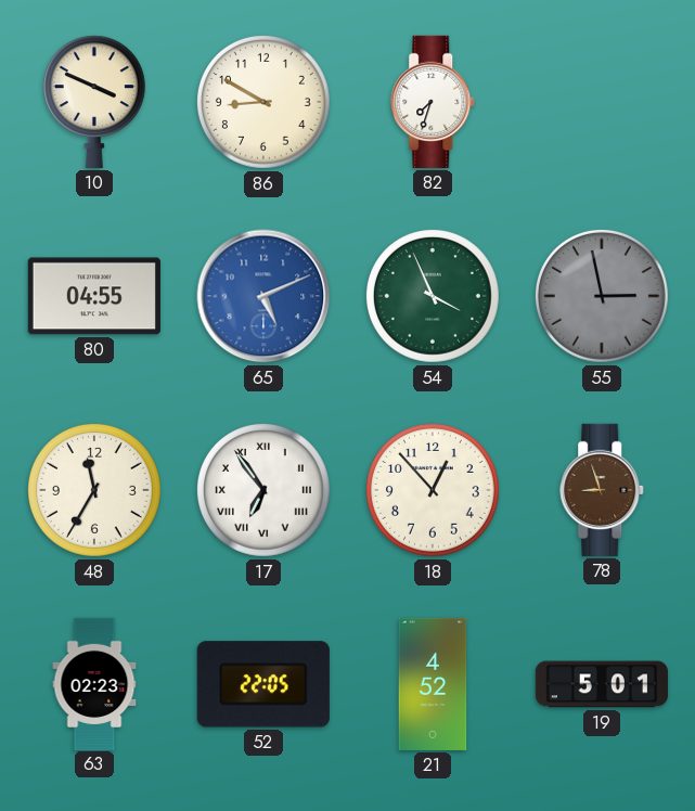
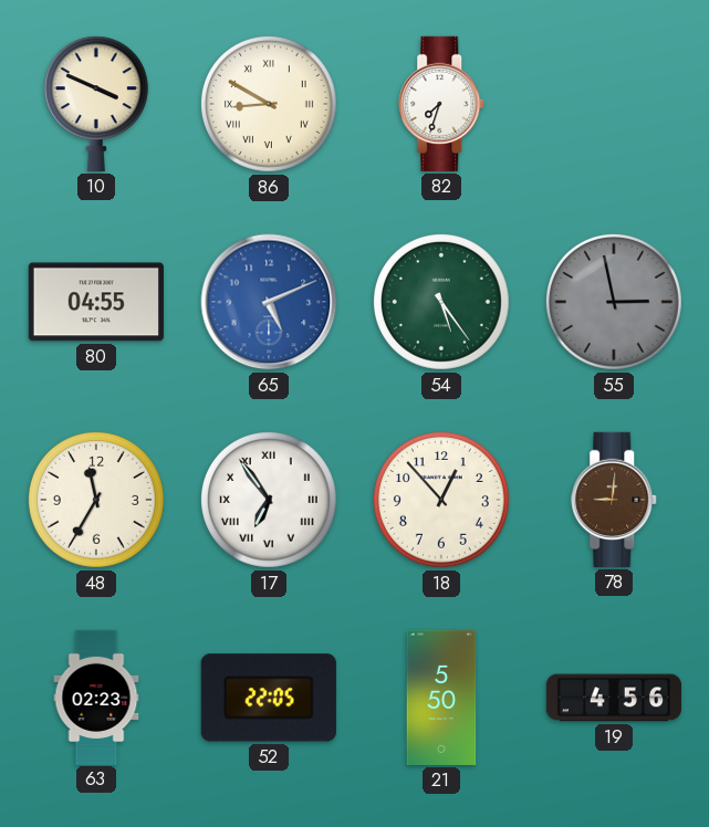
86 numerals: Arabic -> Roman (269, 104)
54: 3:56 -> 5:24 (441, 302)
78: 8:57 -> 9:01 (615, 500)
21: 4:52 -> 5:50 (441, 698)
19: 5:01 -> 4:56 (614, 698)
